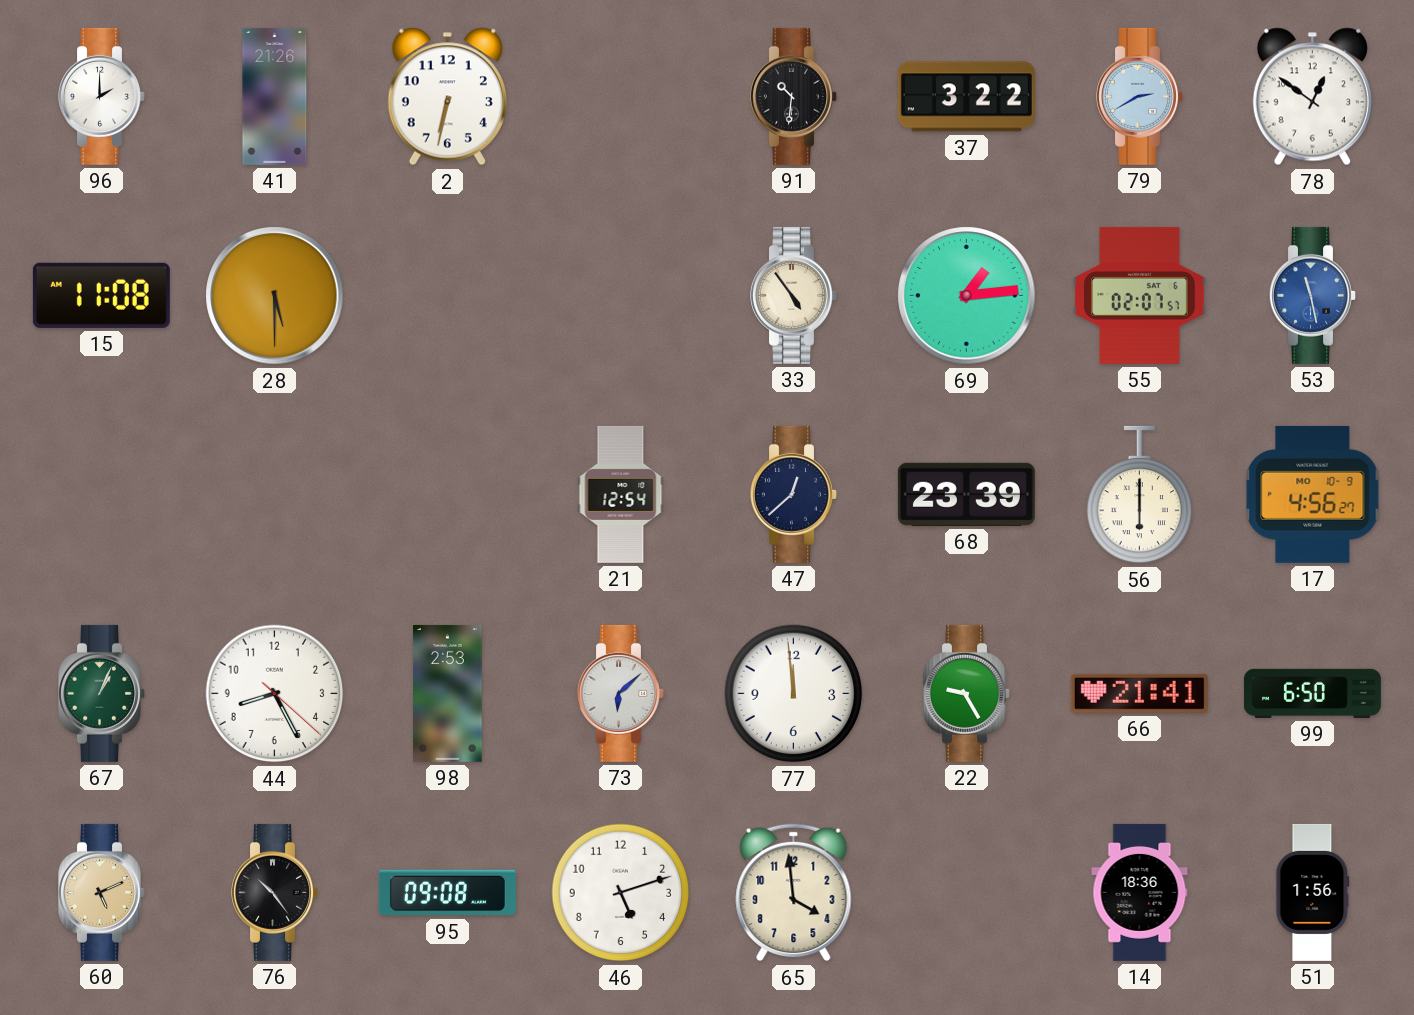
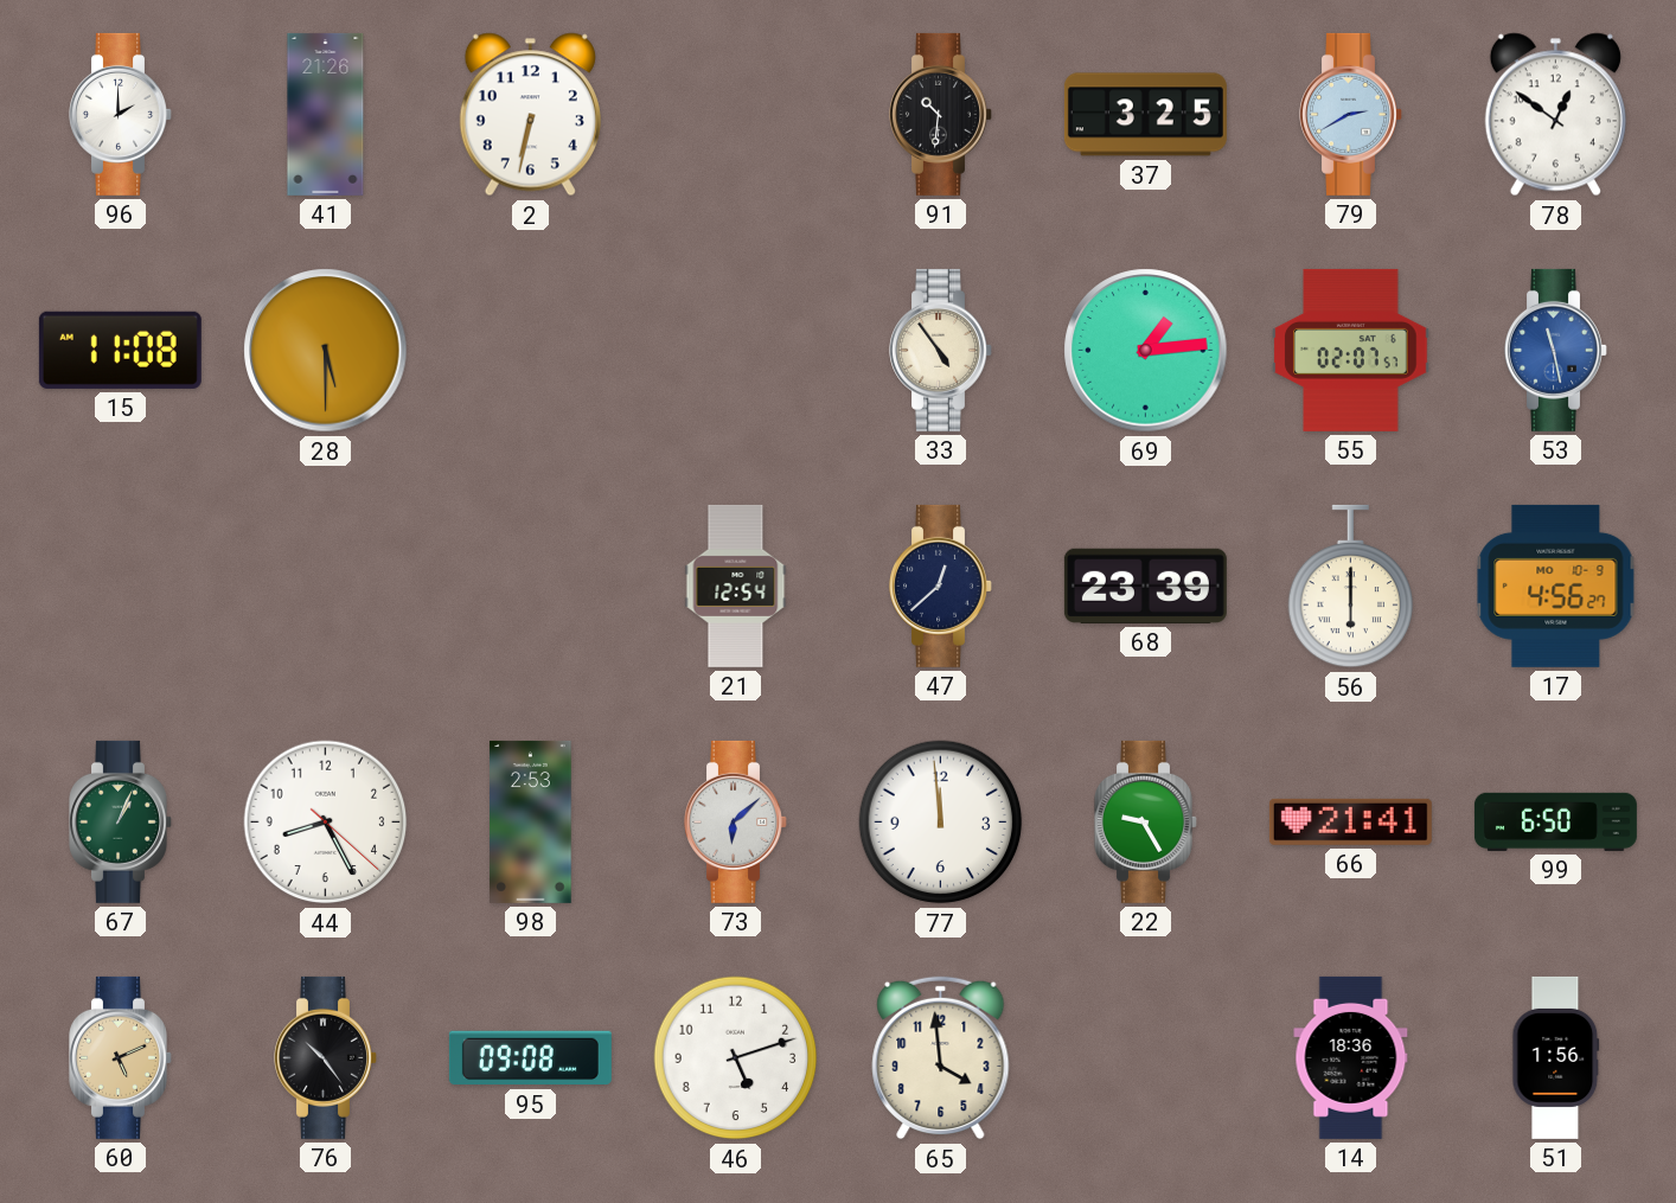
37: 3:22 -> 3:25 (1145, 115)
